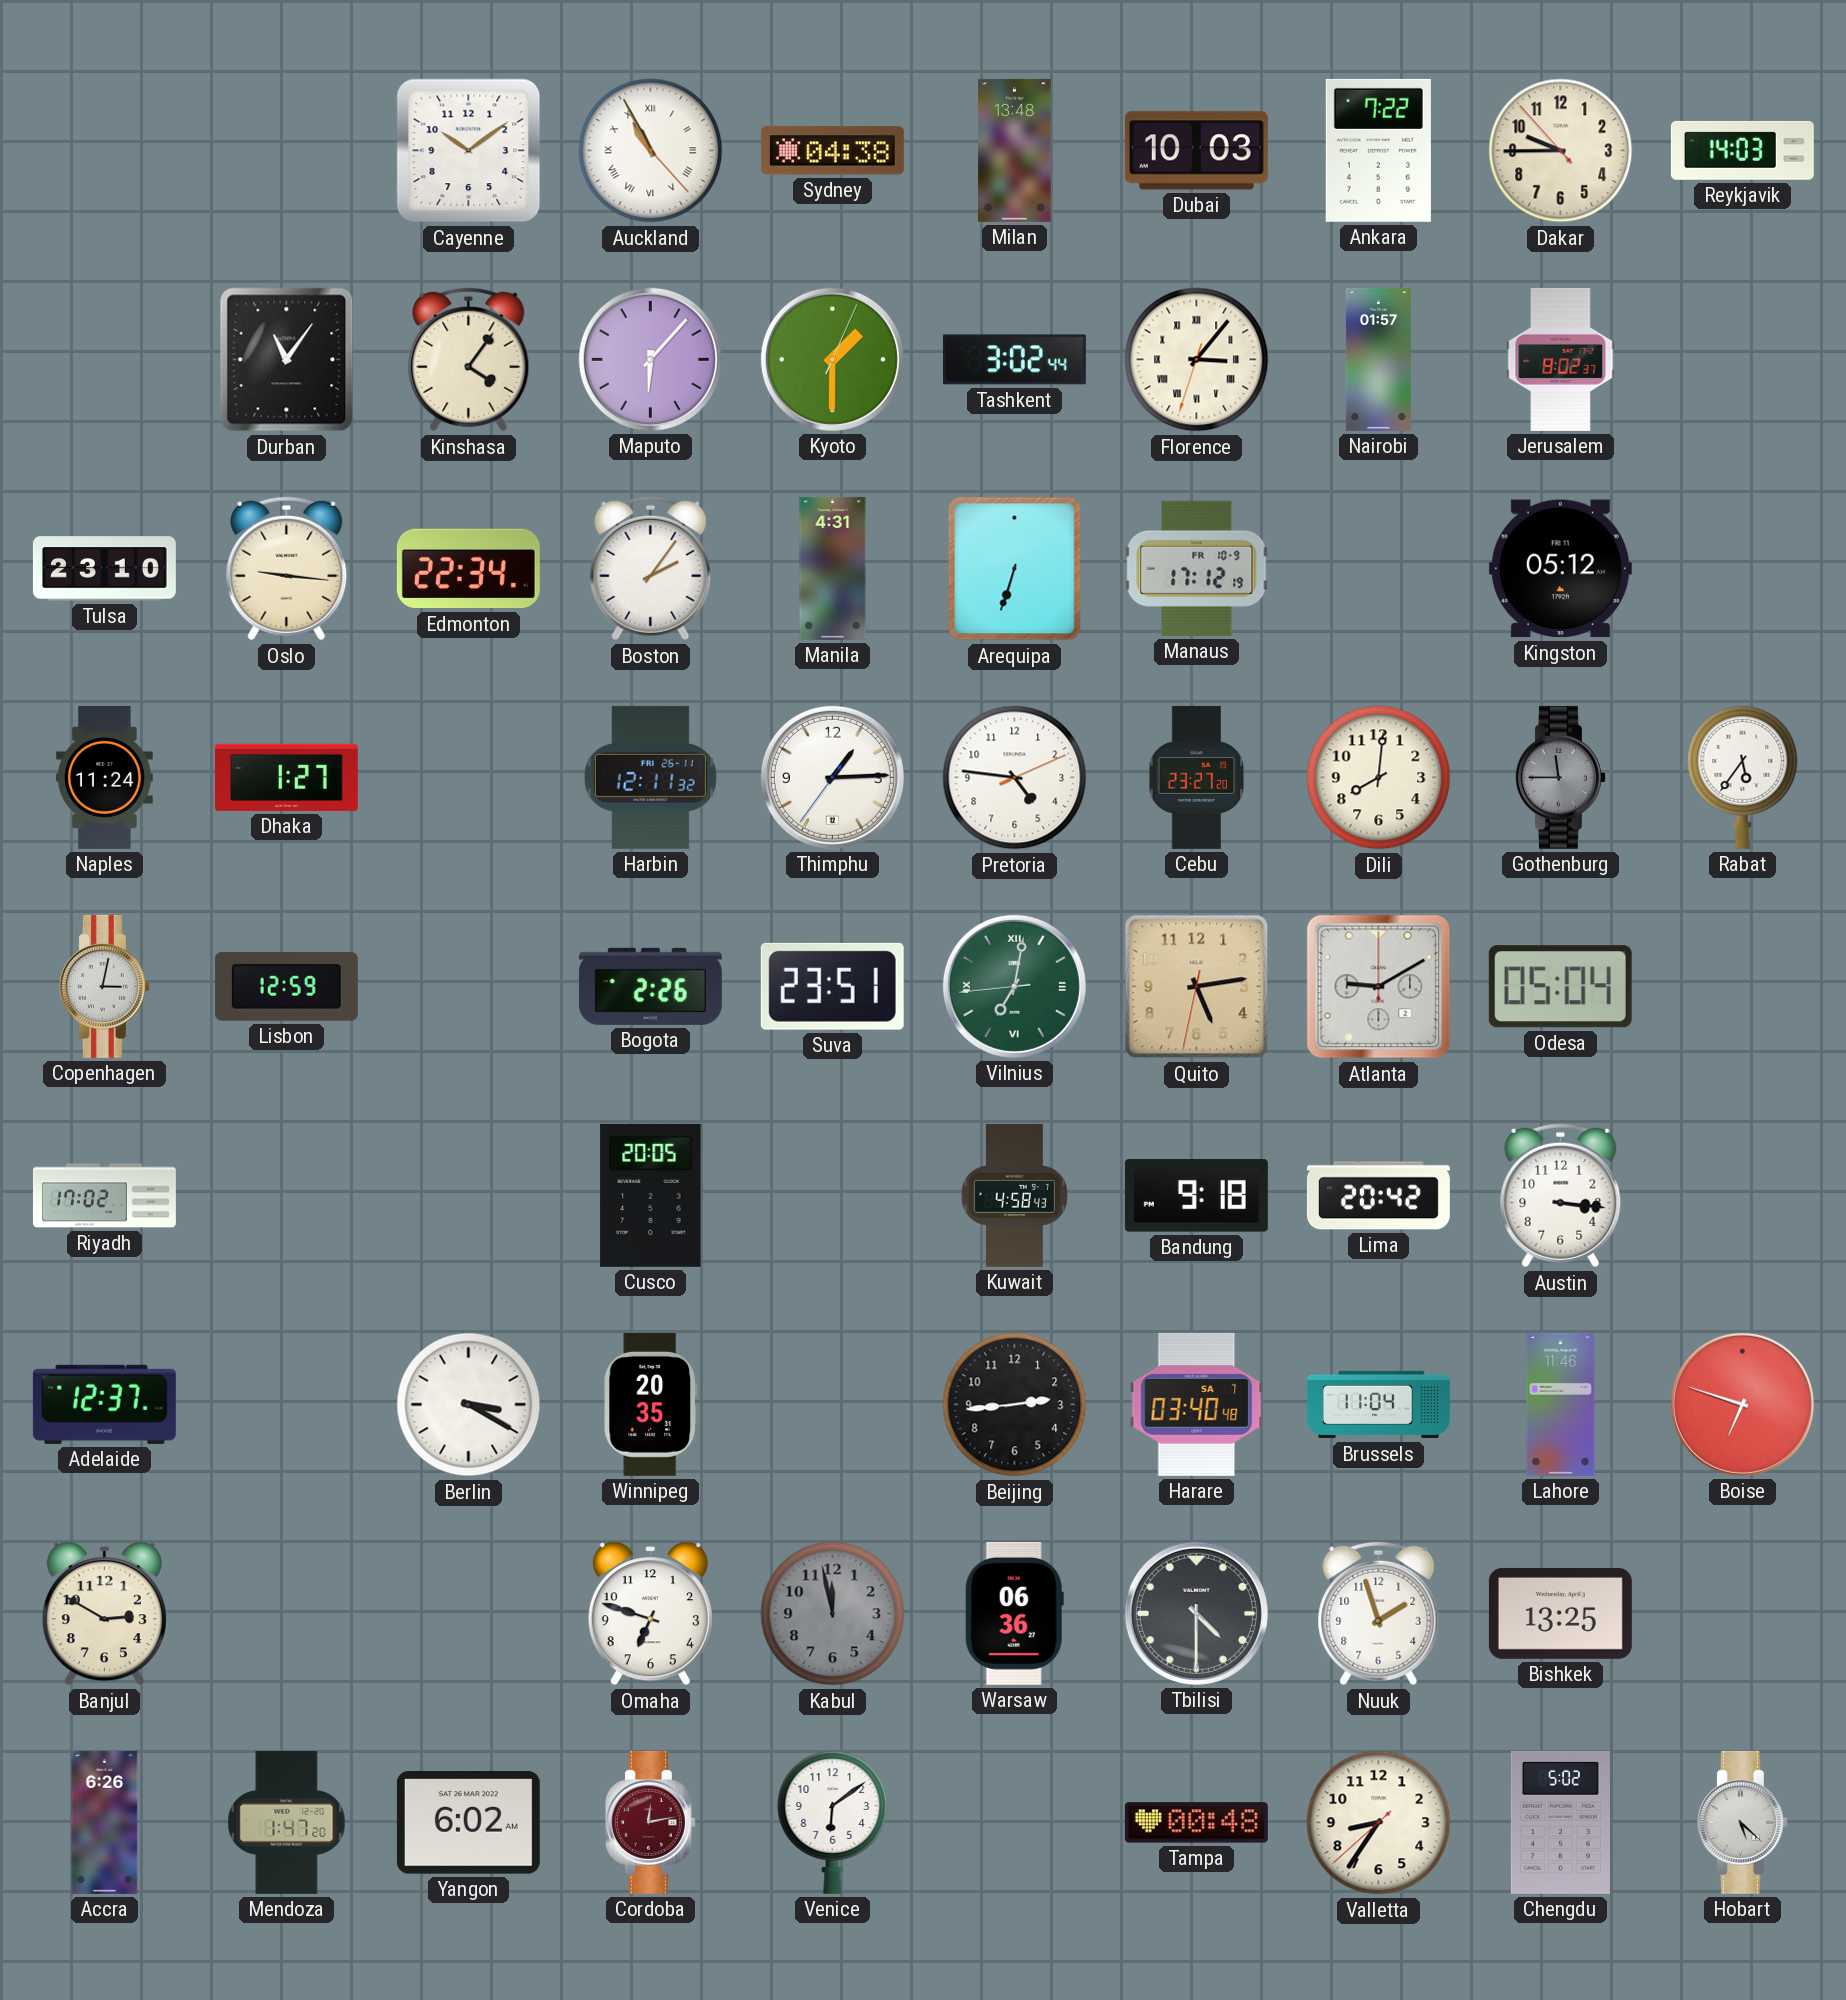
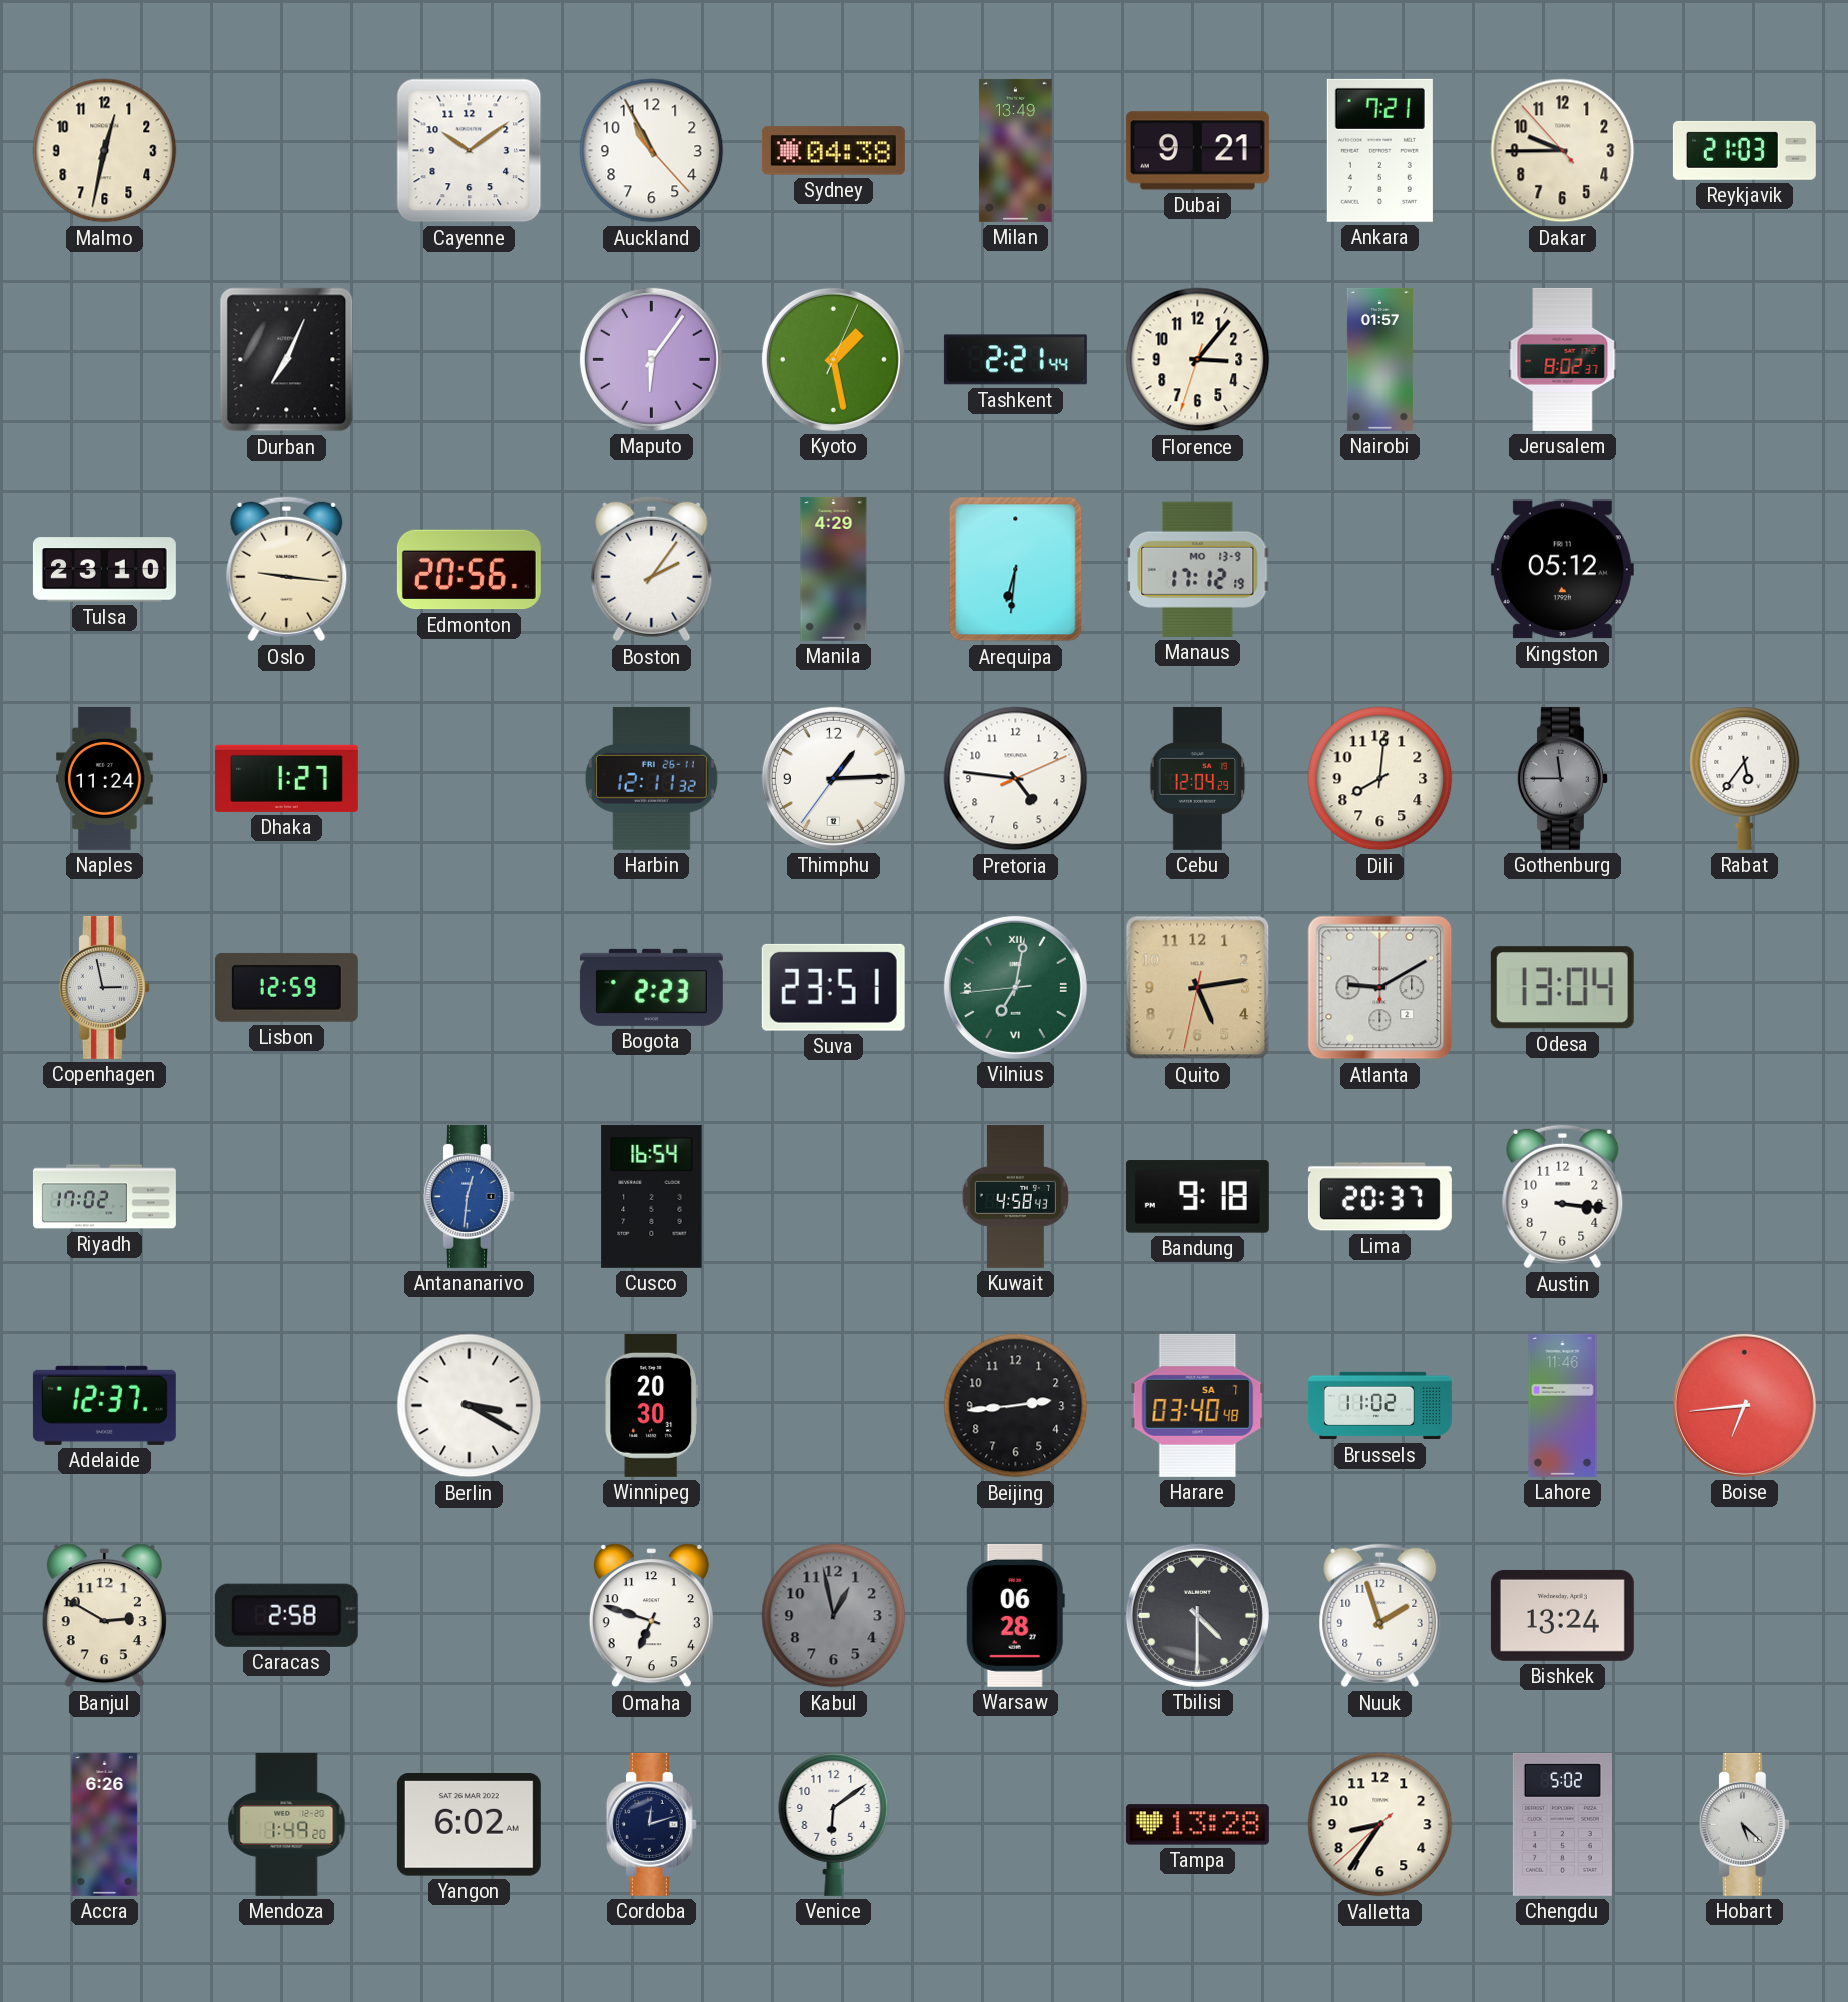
Malmo: none -> 12:32 (105, 151)
Auckland numerals: Roman -> Arabic (652, 151)
Milan: 13:48 -> 13:49 (1016, 150)
Dubai: 10:03 -> 9:21 (1197, 151)
Ankara: 7:22 -> 7:21 (1379, 150)
Reykjavik: 14:03 -> 21:03 (1744, 150)
Durban: 11:06 -> 7:04 (287, 360)
Kinshasa: 4:06 -> none (469, 360)
Maputo: 6:07 -> 6:06 (651, 359)
Kyoto: 1:30 -> 1:28 (833, 359)
Tashkent: 3:02 -> 2:21 (1015, 360)
Florence numerals: Roman -> Arabic (1198, 360)
Edmonton: 22:34 -> 20:56 (469, 570)
Manila: 4:31 -> 4:29 (834, 569)
Arequipa: 6:33 -> 6:31 (1016, 570)
Manaus date: FR 10-9 -> MO 13-9 (1198, 569)
Cebu: 23:27 -> 12:04 (1198, 778)
Copenhagen: 3:02 -> 2:58 (104, 987)
Bogota: 2:26 -> 2:23 (651, 987)
Odesa: 05:04 -> 13:04 (1562, 988)
Antananarivo: none -> 12:31 (469, 1196)
Cusco: 20:05 -> 16:54 (652, 1196)
Lima: 20:42 -> 20:37 (1379, 1197)
Winnipeg: 20:35 -> 20:30 (651, 1405)
Brussels: 11:04 -> 11:02 (1379, 1406)
Boise: 6:48 -> 6:44 (1744, 1405)
Caracas: none -> 2:58 (286, 1615)
Kabul: 11:58 -> 12:58 (834, 1616)
Warsaw: 06:36 -> 06:28 (1015, 1615)
Bishkek: 13:25 -> 13:24 (1562, 1615)
Mendoza: 1:47 -> 1:49 (287, 1824)
Cordoba: 12:13 -> 12:12 (651, 1824)
Cordoba dial: burgundy -> navy (651, 1824)
Tampa: 00:48 -> 13:28 (1197, 1825)
